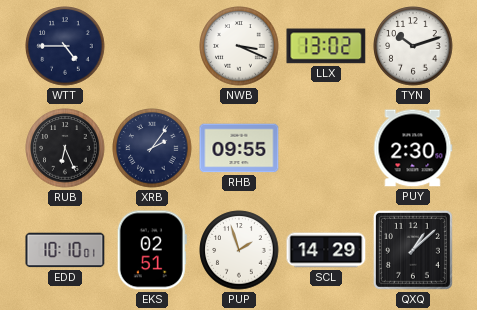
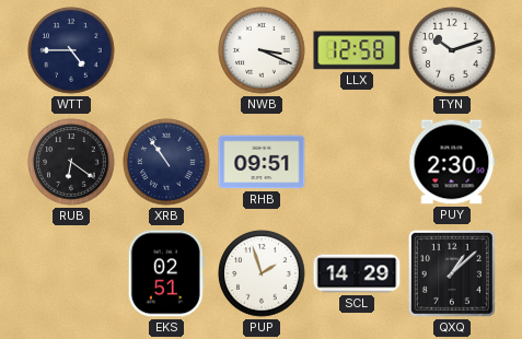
LLX: 13:02 -> 12:58 (357, 50)
RUB: 6:26 -> 6:21 (71, 162)
XRB: 2:06 -> 10:54 (166, 162)
RHB: 09:55 -> 09:51 (262, 162)
EDD: 10:10 -> none (65, 250)
